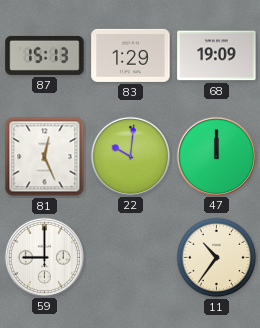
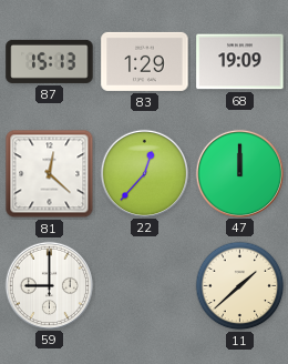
81: 12:26 -> 12:22 (50, 174)
22: 10:01 -> 12:37 (144, 173)
11: 10:36 -> 1:38 (240, 286)
